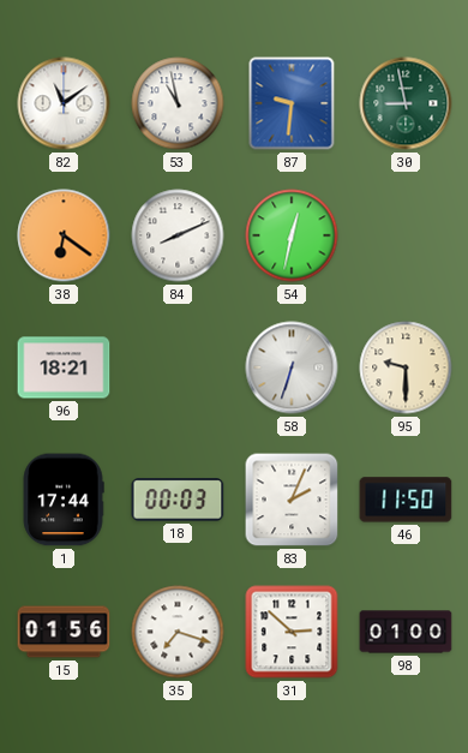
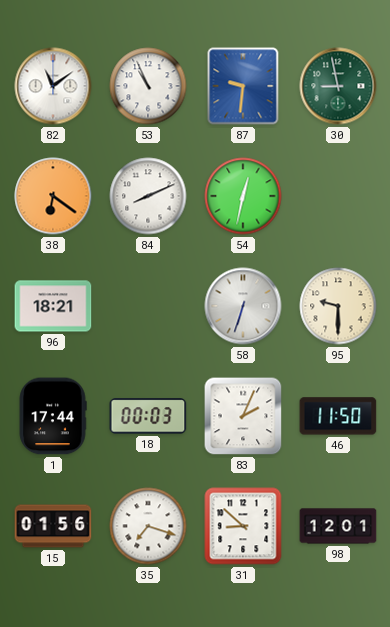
53: 10:58 -> 10:56 (148, 86)
31: 2:52 -> 8:52 (243, 526)
98: 01:00 -> 12:01 (338, 526)
